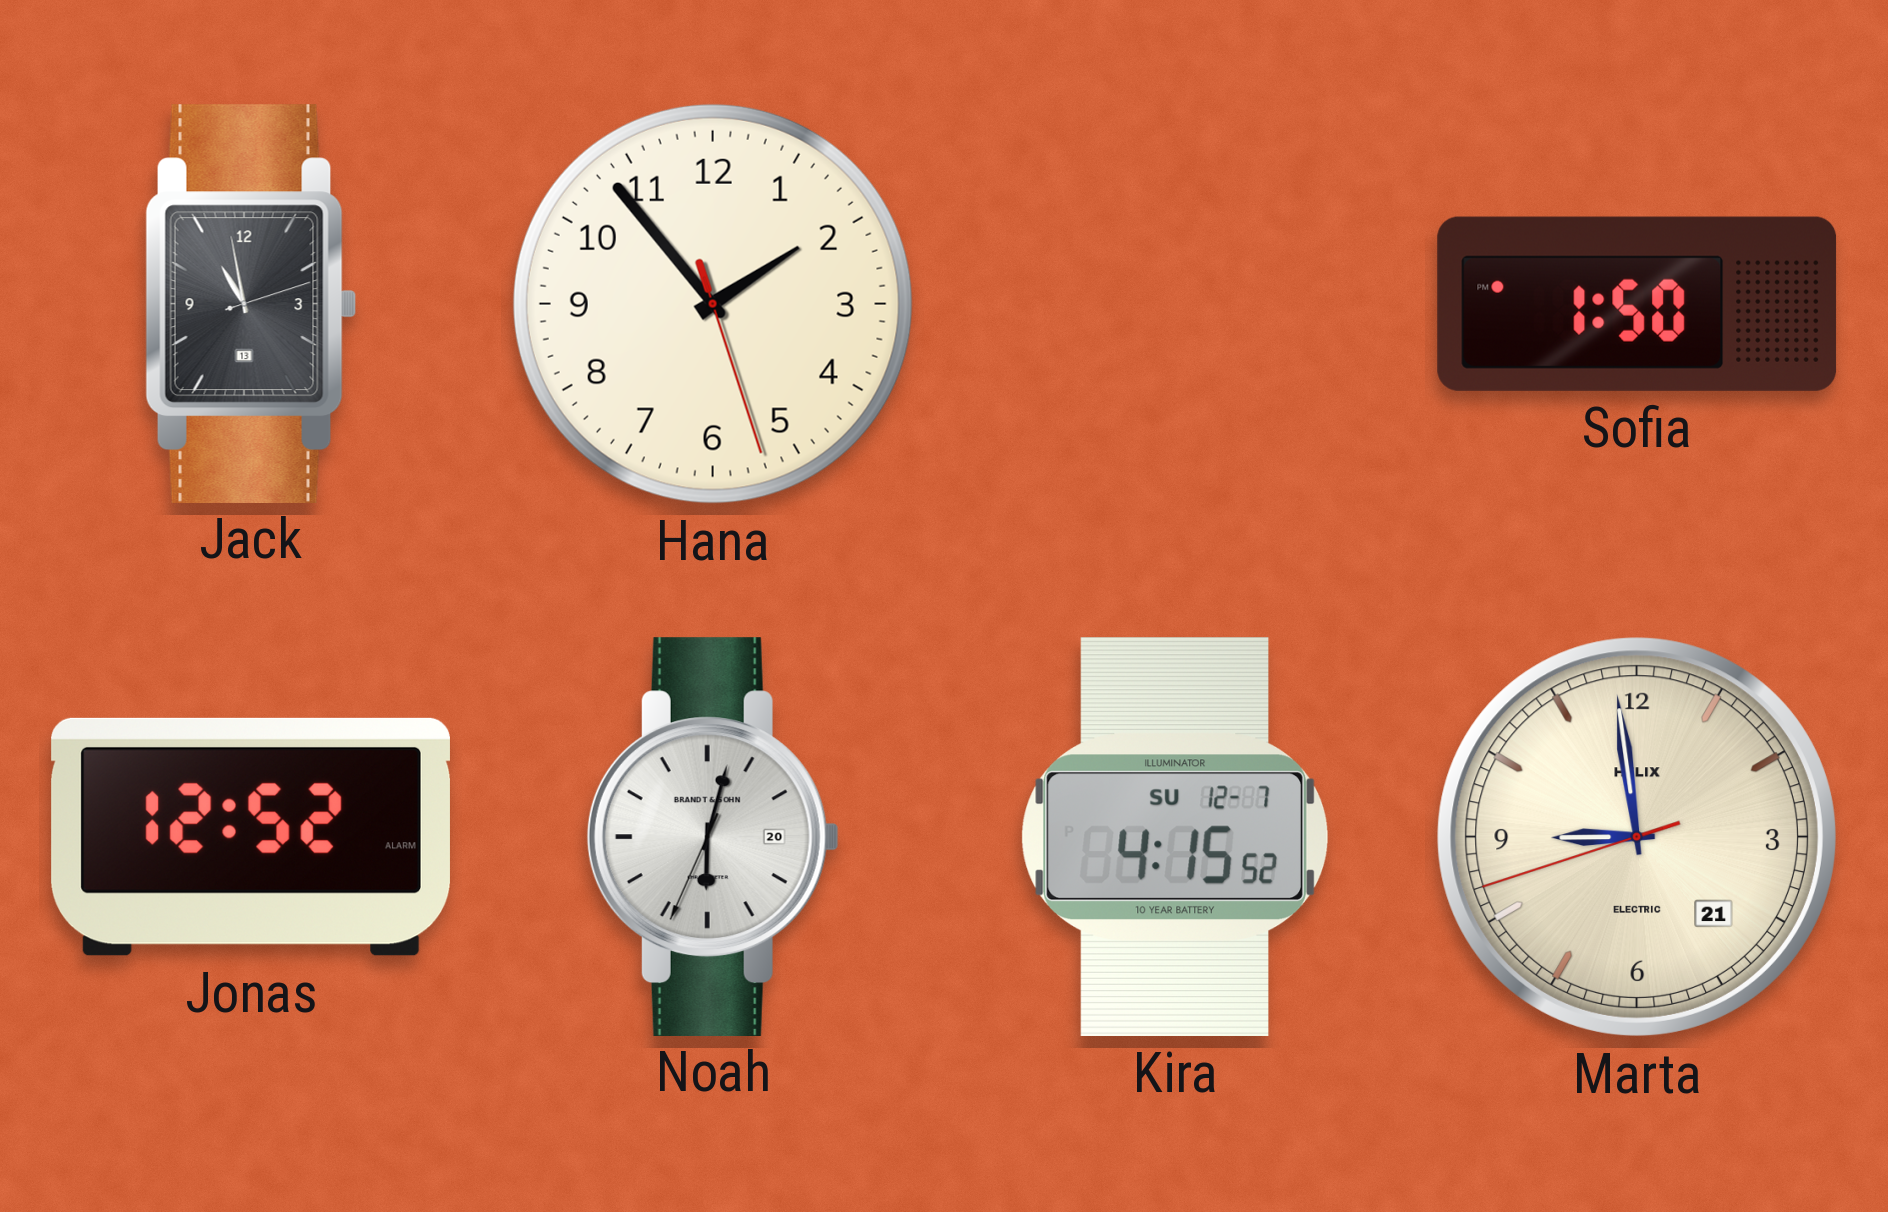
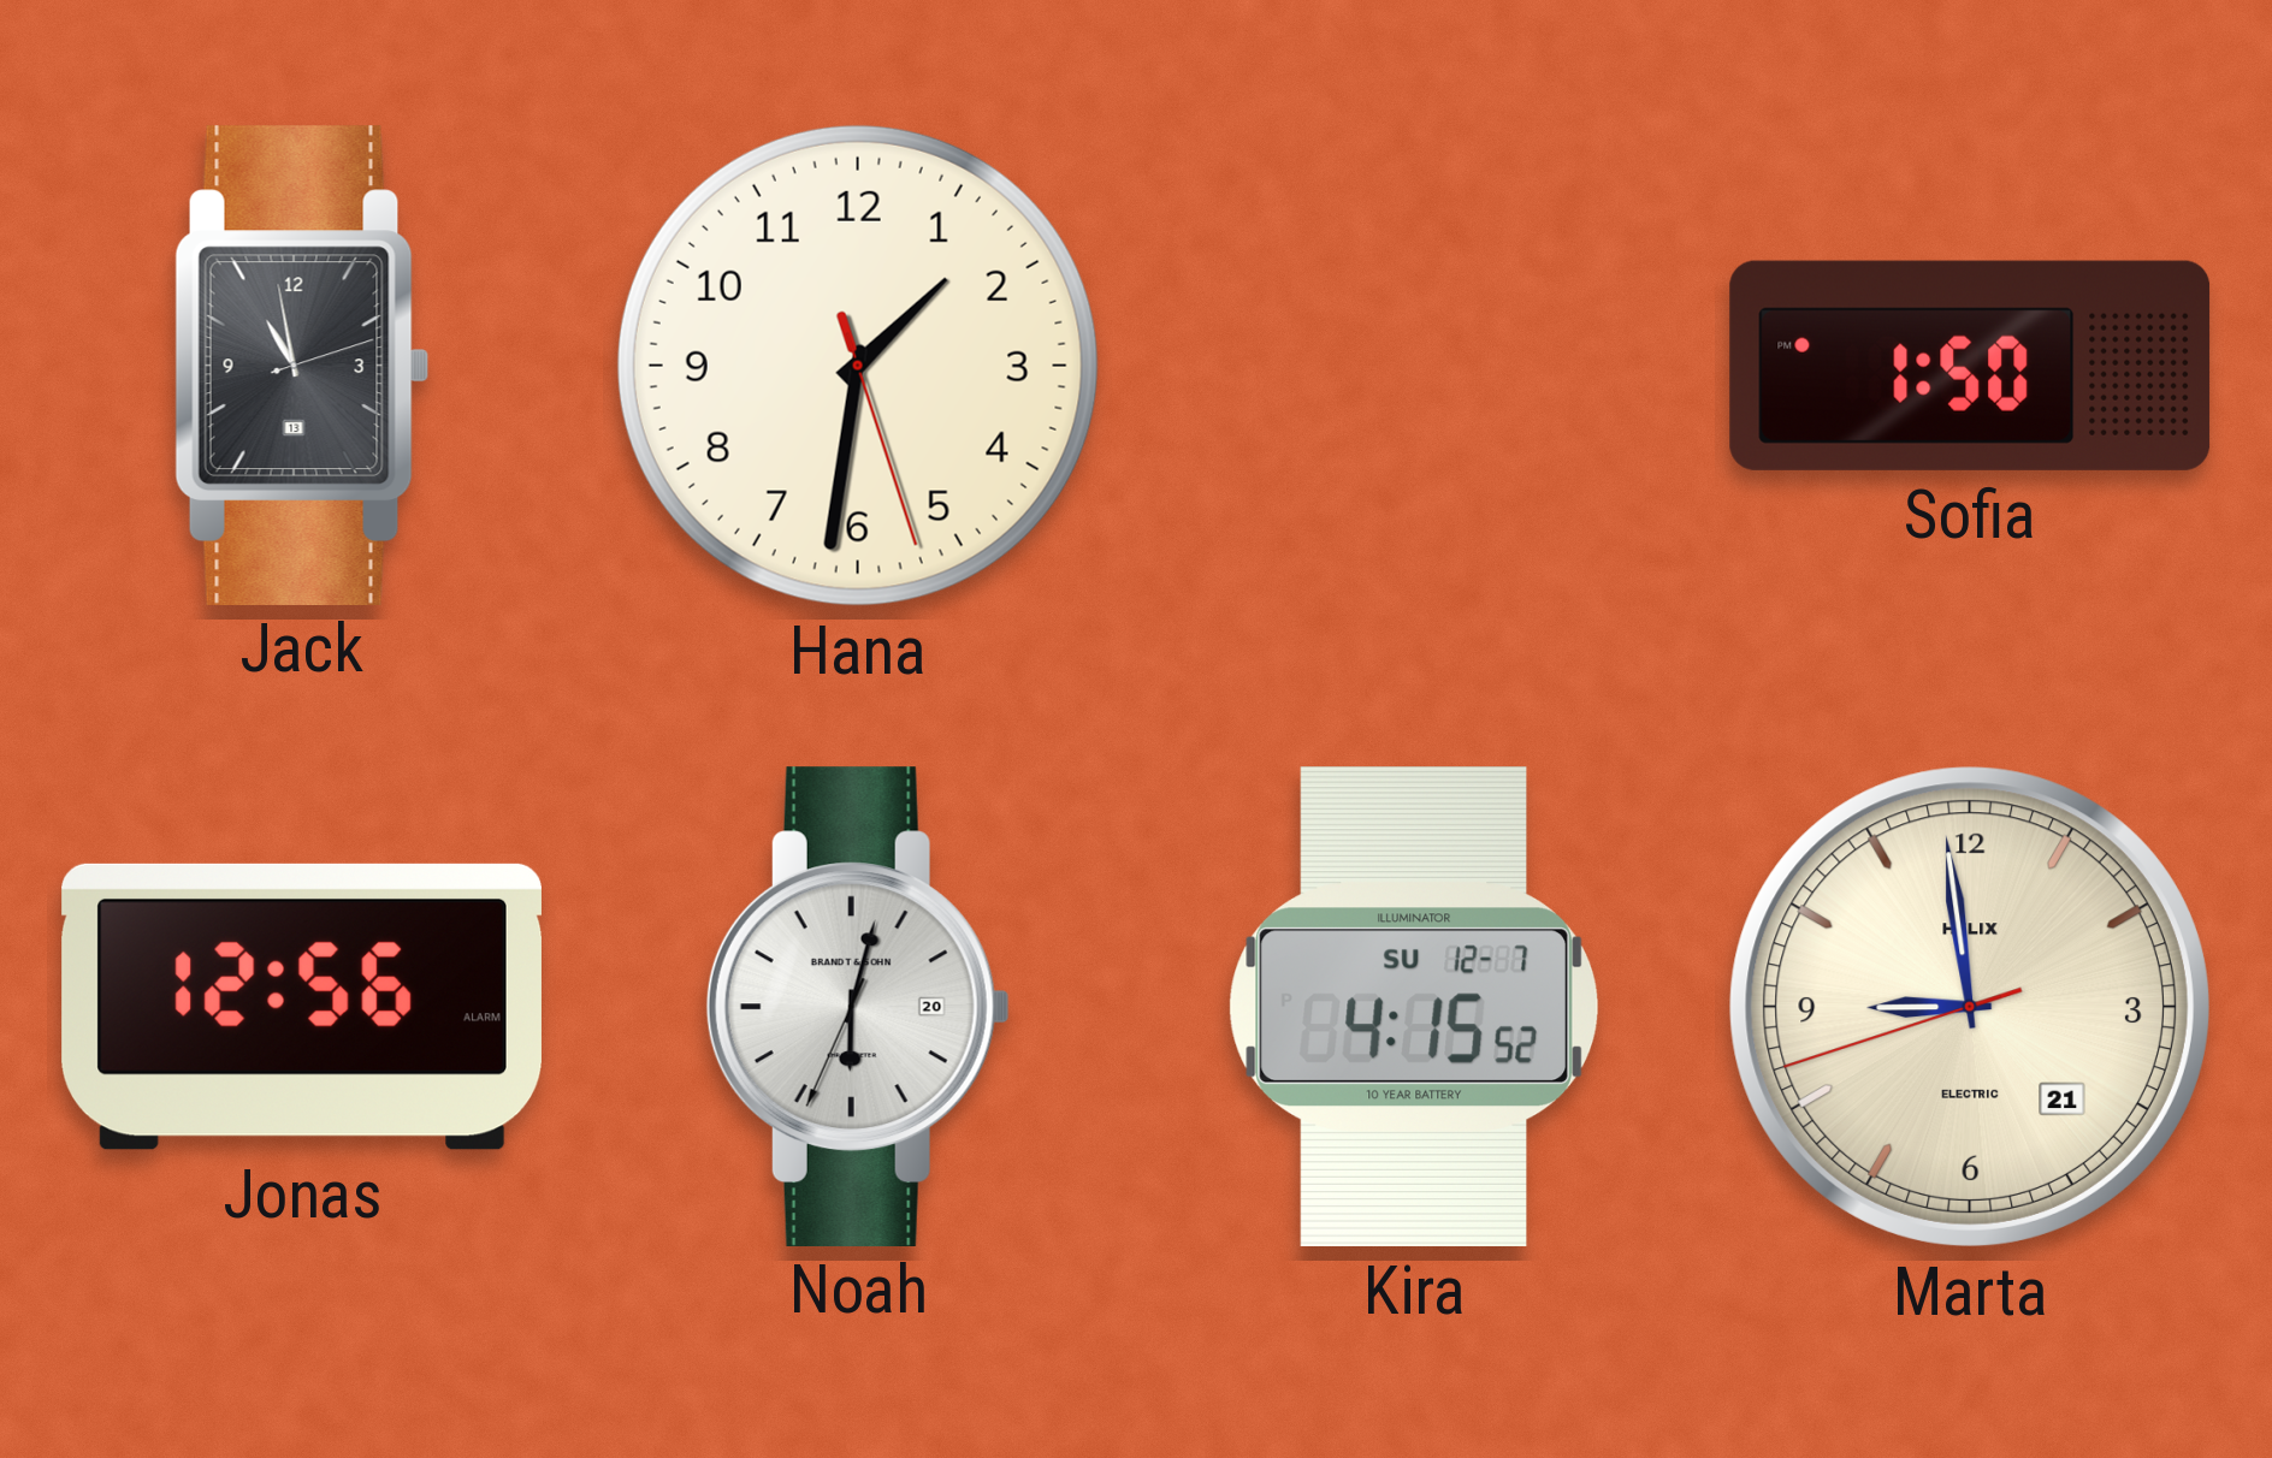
Hana: 1:53 -> 1:31 (858, 366)
Jonas: 12:52 -> 12:56 (302, 1007)
